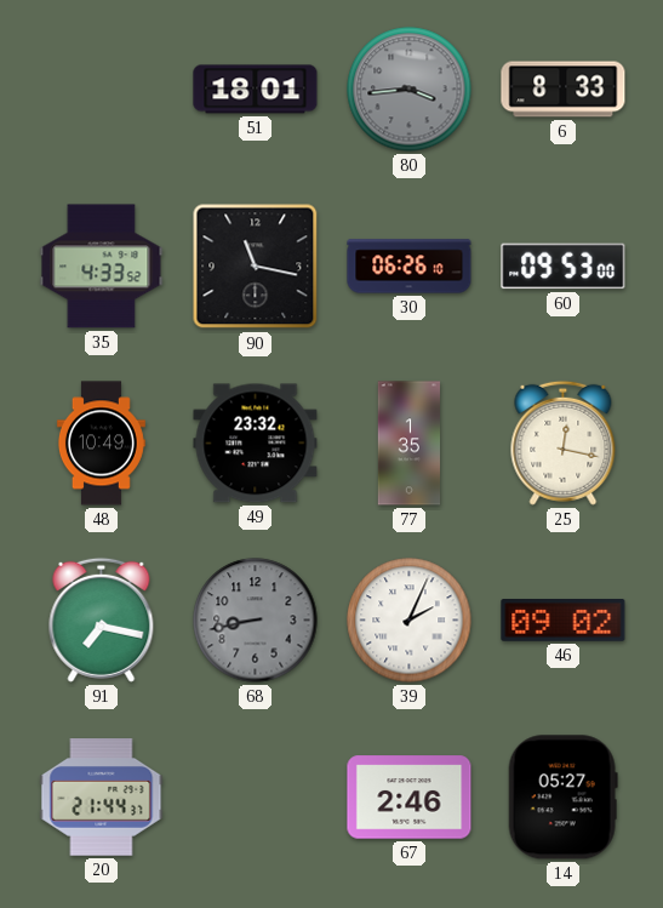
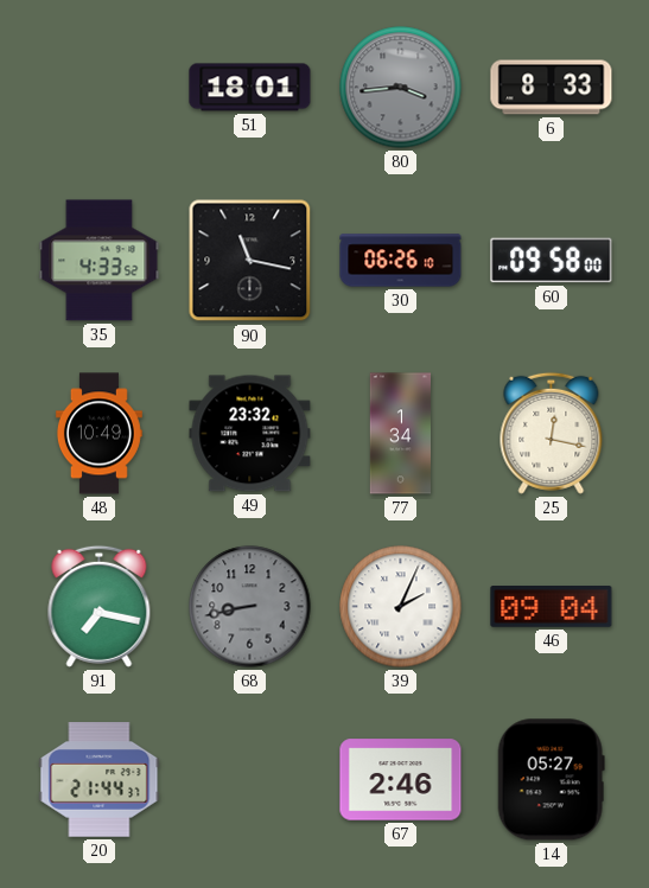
60: 09:53 -> 09:58 (552, 261)
77: 1:35 -> 1:34 (401, 434)
46: 09:02 -> 09:04 (552, 607)
